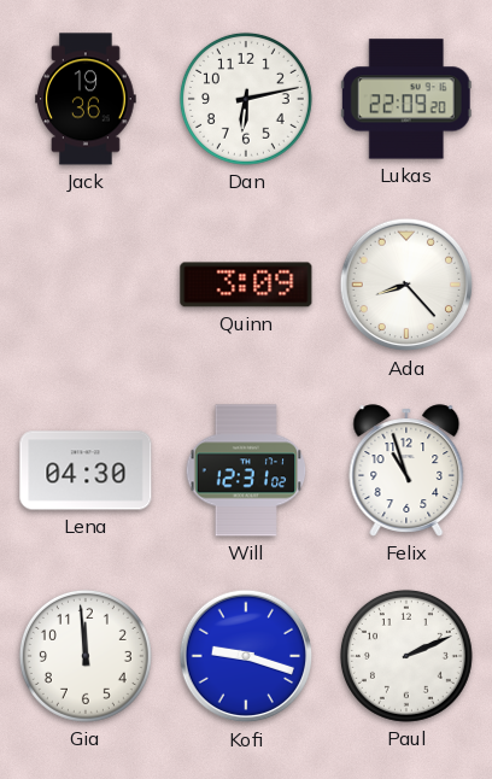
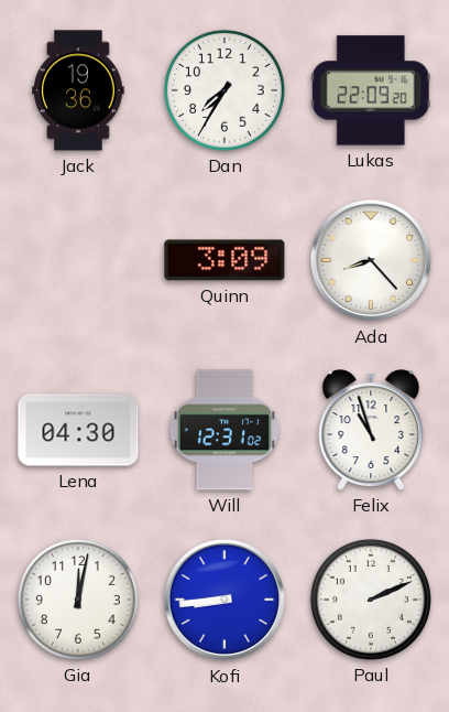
Dan: 6:13 -> 7:35 (225, 90)
Gia: 11:59 -> 12:02 (78, 600)
Kofi: 9:18 -> 8:44 (225, 600)
